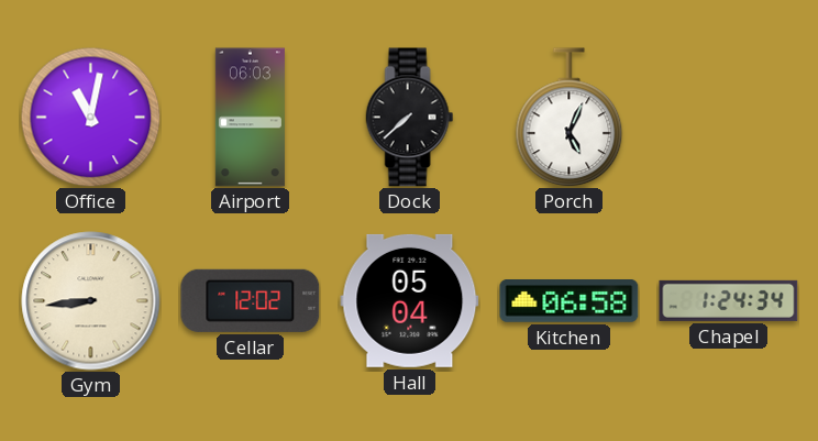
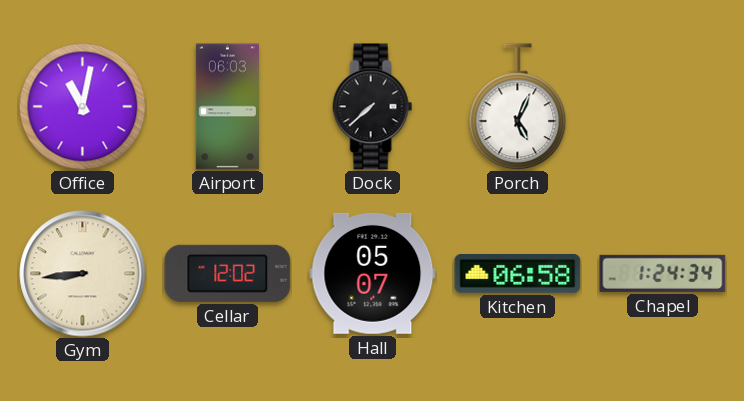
Hall: 05:04 -> 05:07 (373, 273)
